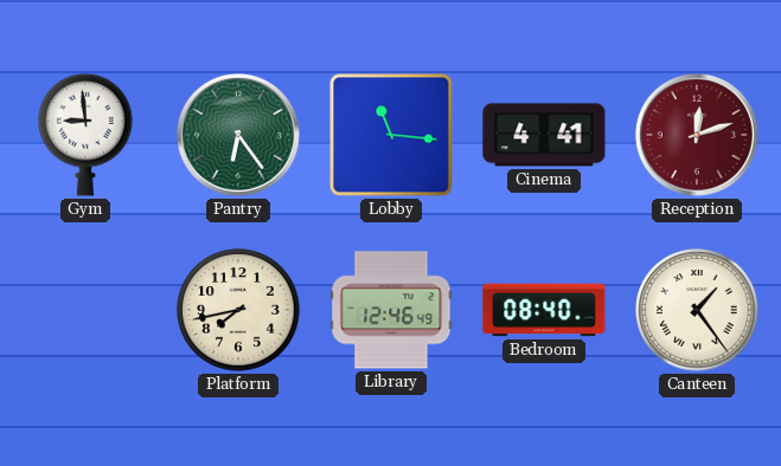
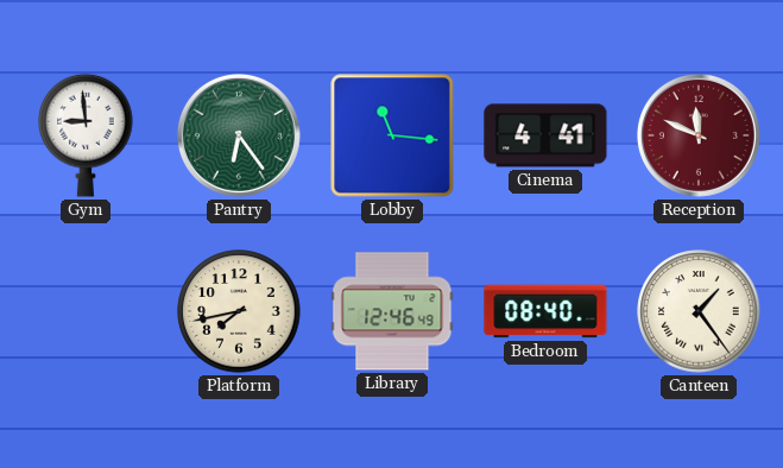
Reception: 12:12 -> 11:49 (699, 135)
